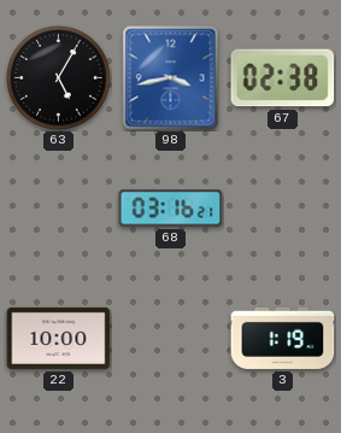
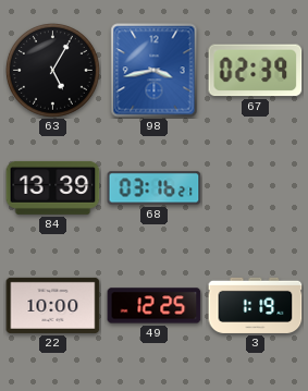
67: 02:38 -> 02:39 (256, 71)
84: none -> 13:39 (53, 187)
49: none -> 12:25 (155, 306)
